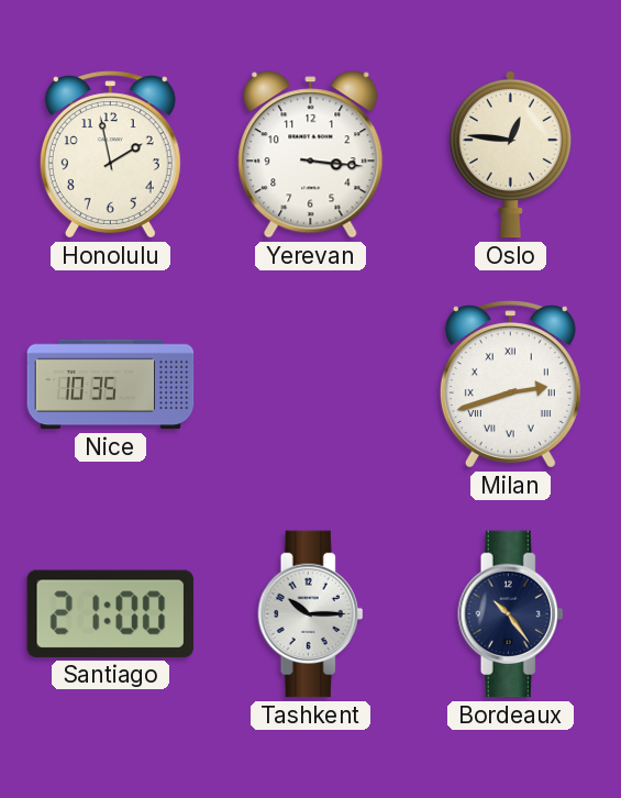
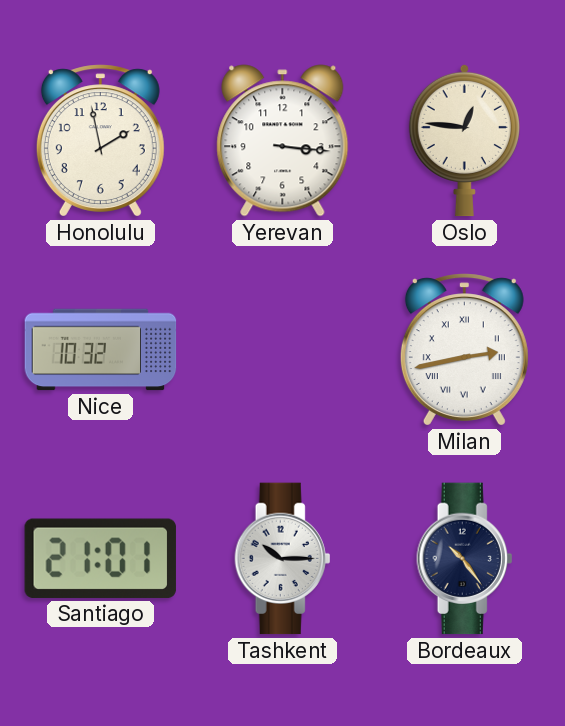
Nice: 10:35 -> 10:32 (101, 350)
Milan: 2:42 -> 2:43 (464, 350)
Santiago: 21:00 -> 21:01 (100, 558)
